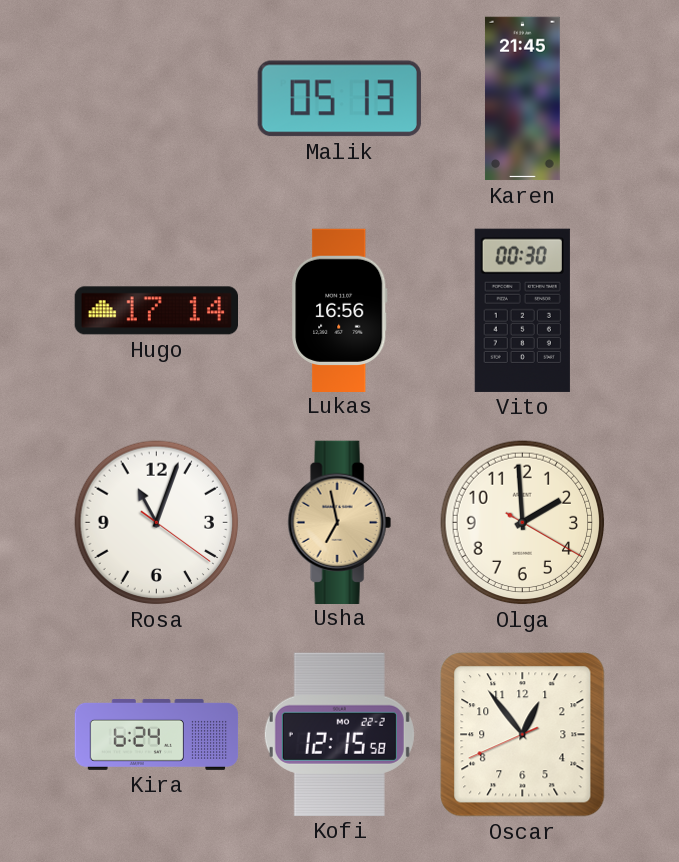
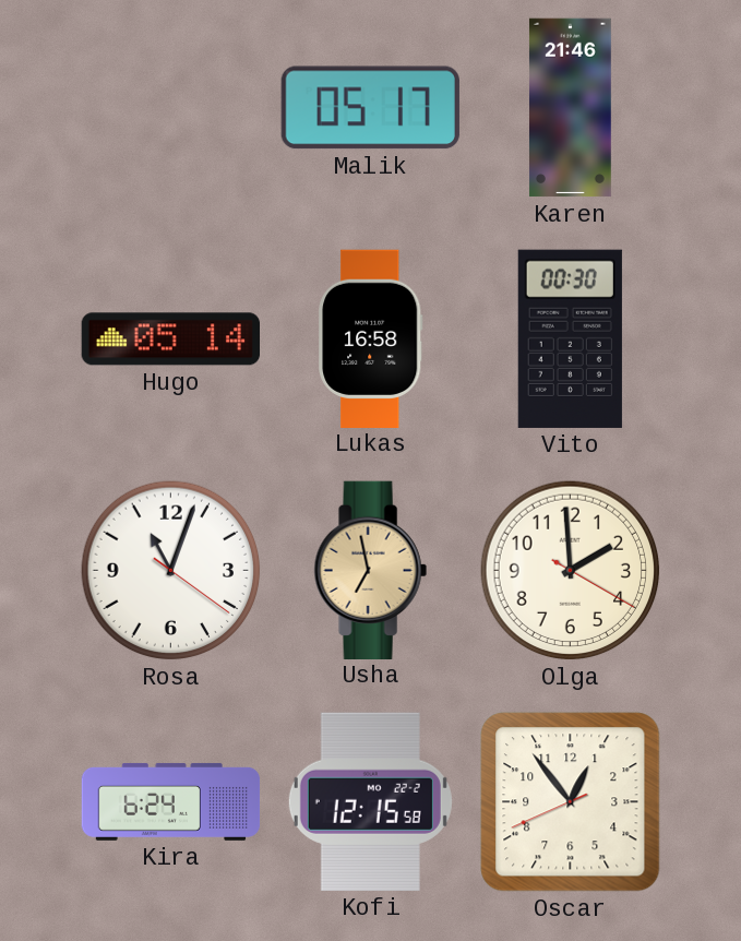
Malik: 05:13 -> 05:17 (370, 108)
Karen: 21:45 -> 21:46 (570, 108)
Hugo: 17:14 -> 05:14 (170, 340)
Lukas: 16:56 -> 16:58 (371, 338)
